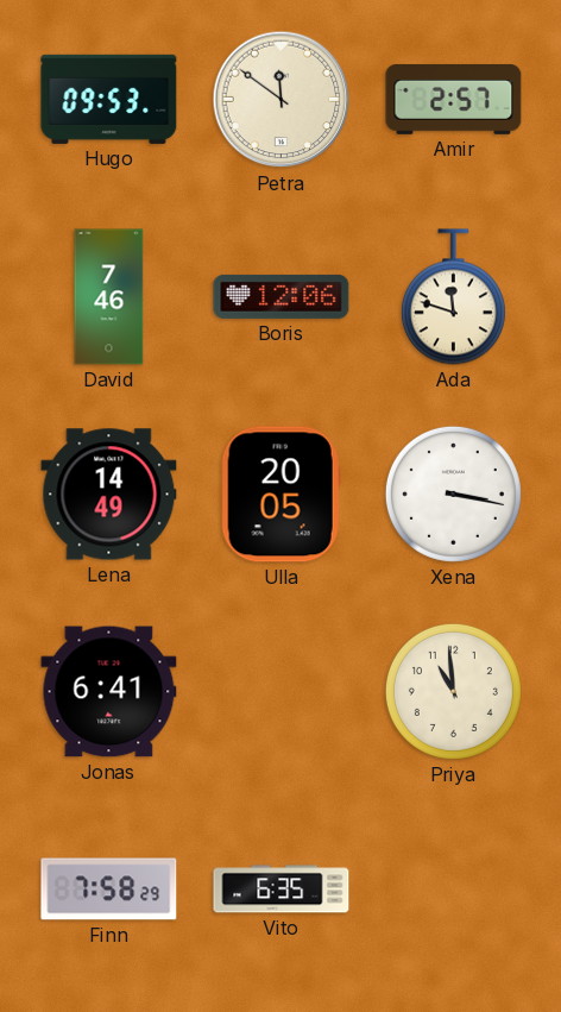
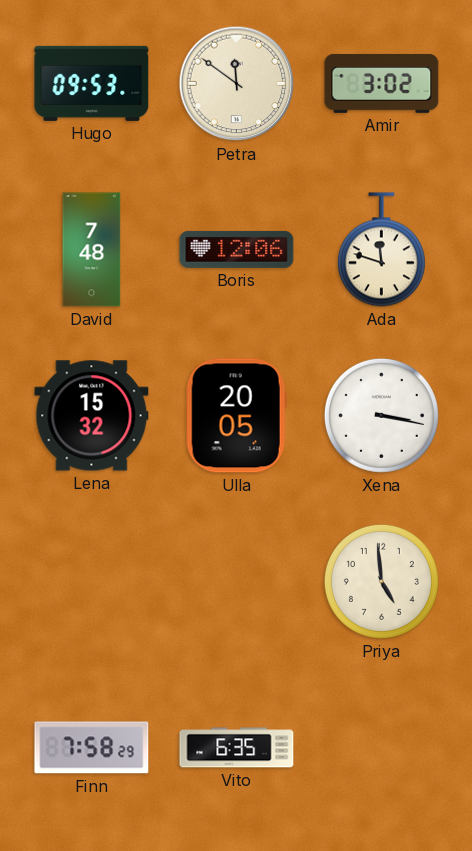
Amir: 2:57 -> 3:02 (382, 83)
David: 7:46 -> 7:48 (92, 250)
Lena: 14:49 -> 15:32 (92, 416)
Jonas: 6:41 -> none (109, 692)
Priya: 10:59 -> 4:59 (381, 581)
